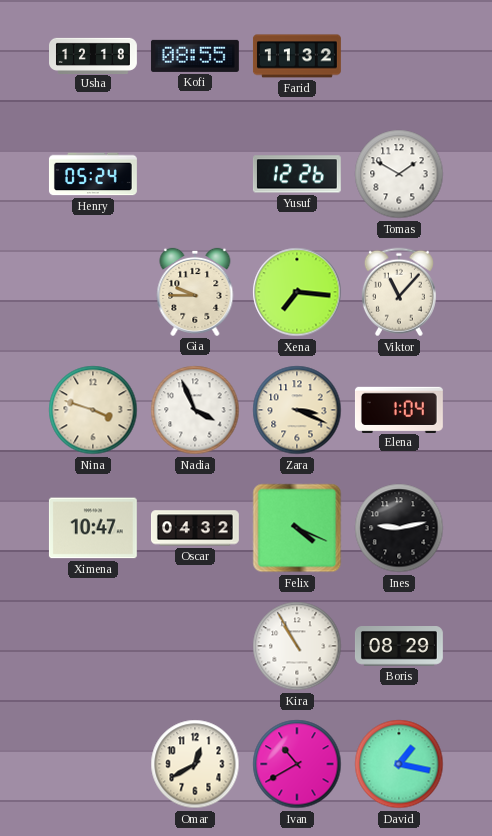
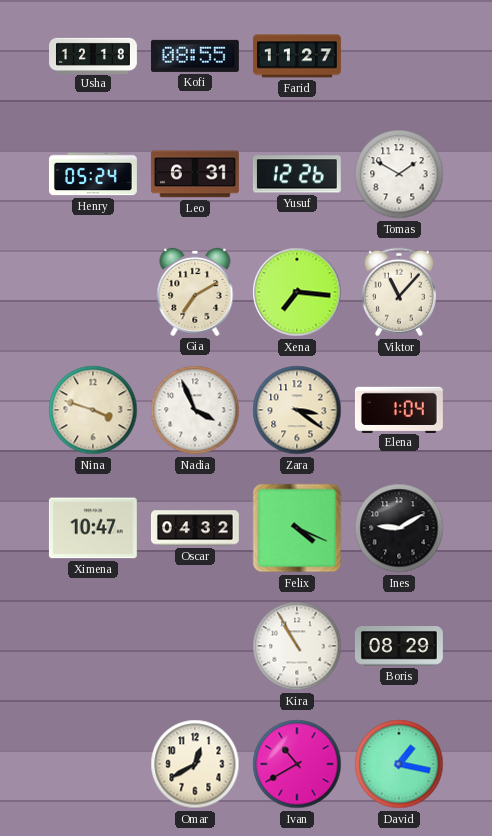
Farid: 11:32 -> 11:27 (297, 56)
Leo: none -> 6:31 (195, 174)
Gia: 9:45 -> 7:10 (195, 292)
Zara: 3:19 -> 3:21 (297, 410)
Ines: 9:13 -> 9:10 (399, 528)
